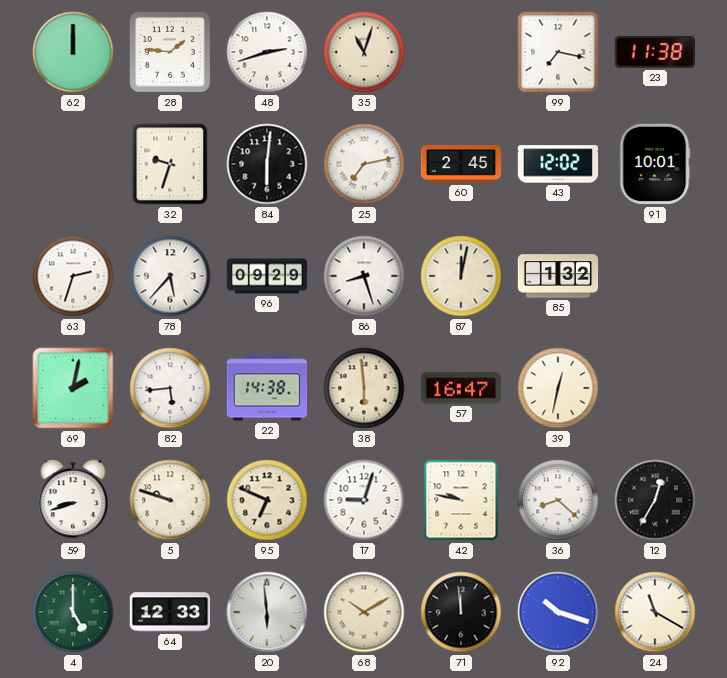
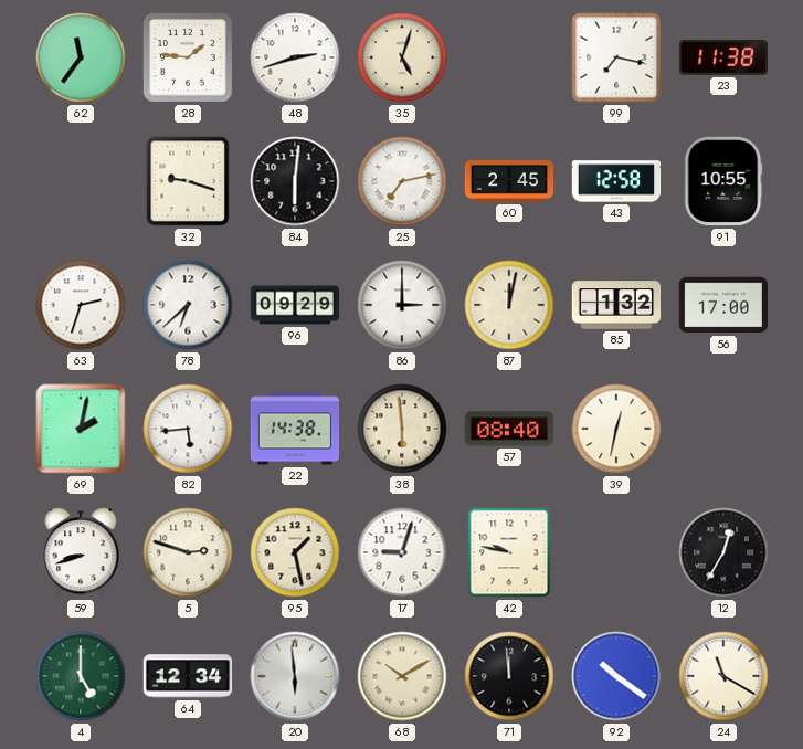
62: 12:00 -> 11:36 (81, 57)
35: 11:03 -> 5:03 (402, 57)
32: 9:33 -> 9:18 (188, 181)
43: 12:02 -> 12:58 (616, 181)
91: 10:01 -> 10:55 (723, 181)
78: 5:37 -> 6:38 (188, 305)
86: 8:27 -> 3:00 (402, 305)
56: none -> 17:00 (723, 305)
57: 16:47 -> 08:40 (509, 429)
5: 9:48 -> 2:48 (188, 552)
95: 6:49 -> 1:28 (295, 552)
36: 8:22 -> none (558, 500)
64: 12:33 -> 12:34 (188, 676)
92: 10:18 -> 10:21 (616, 676)
